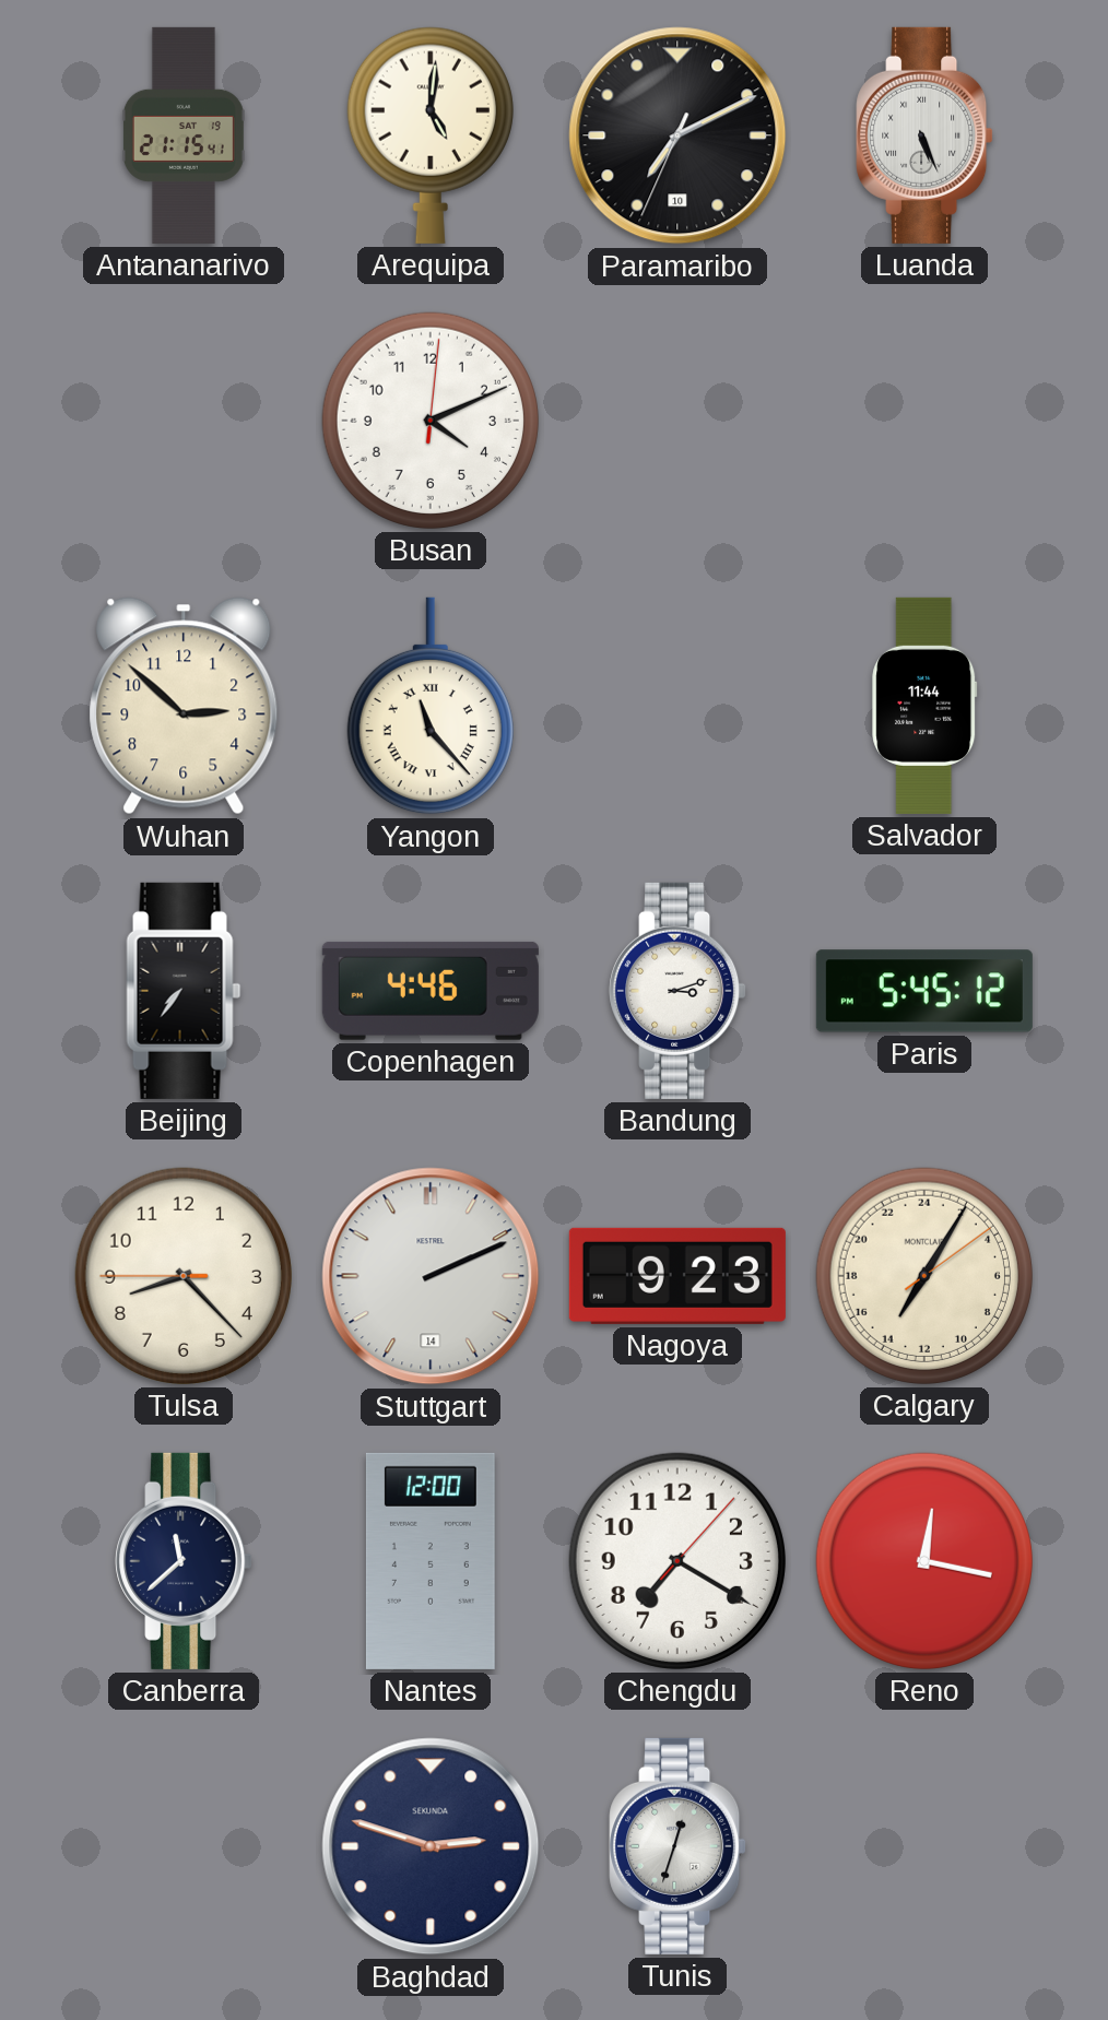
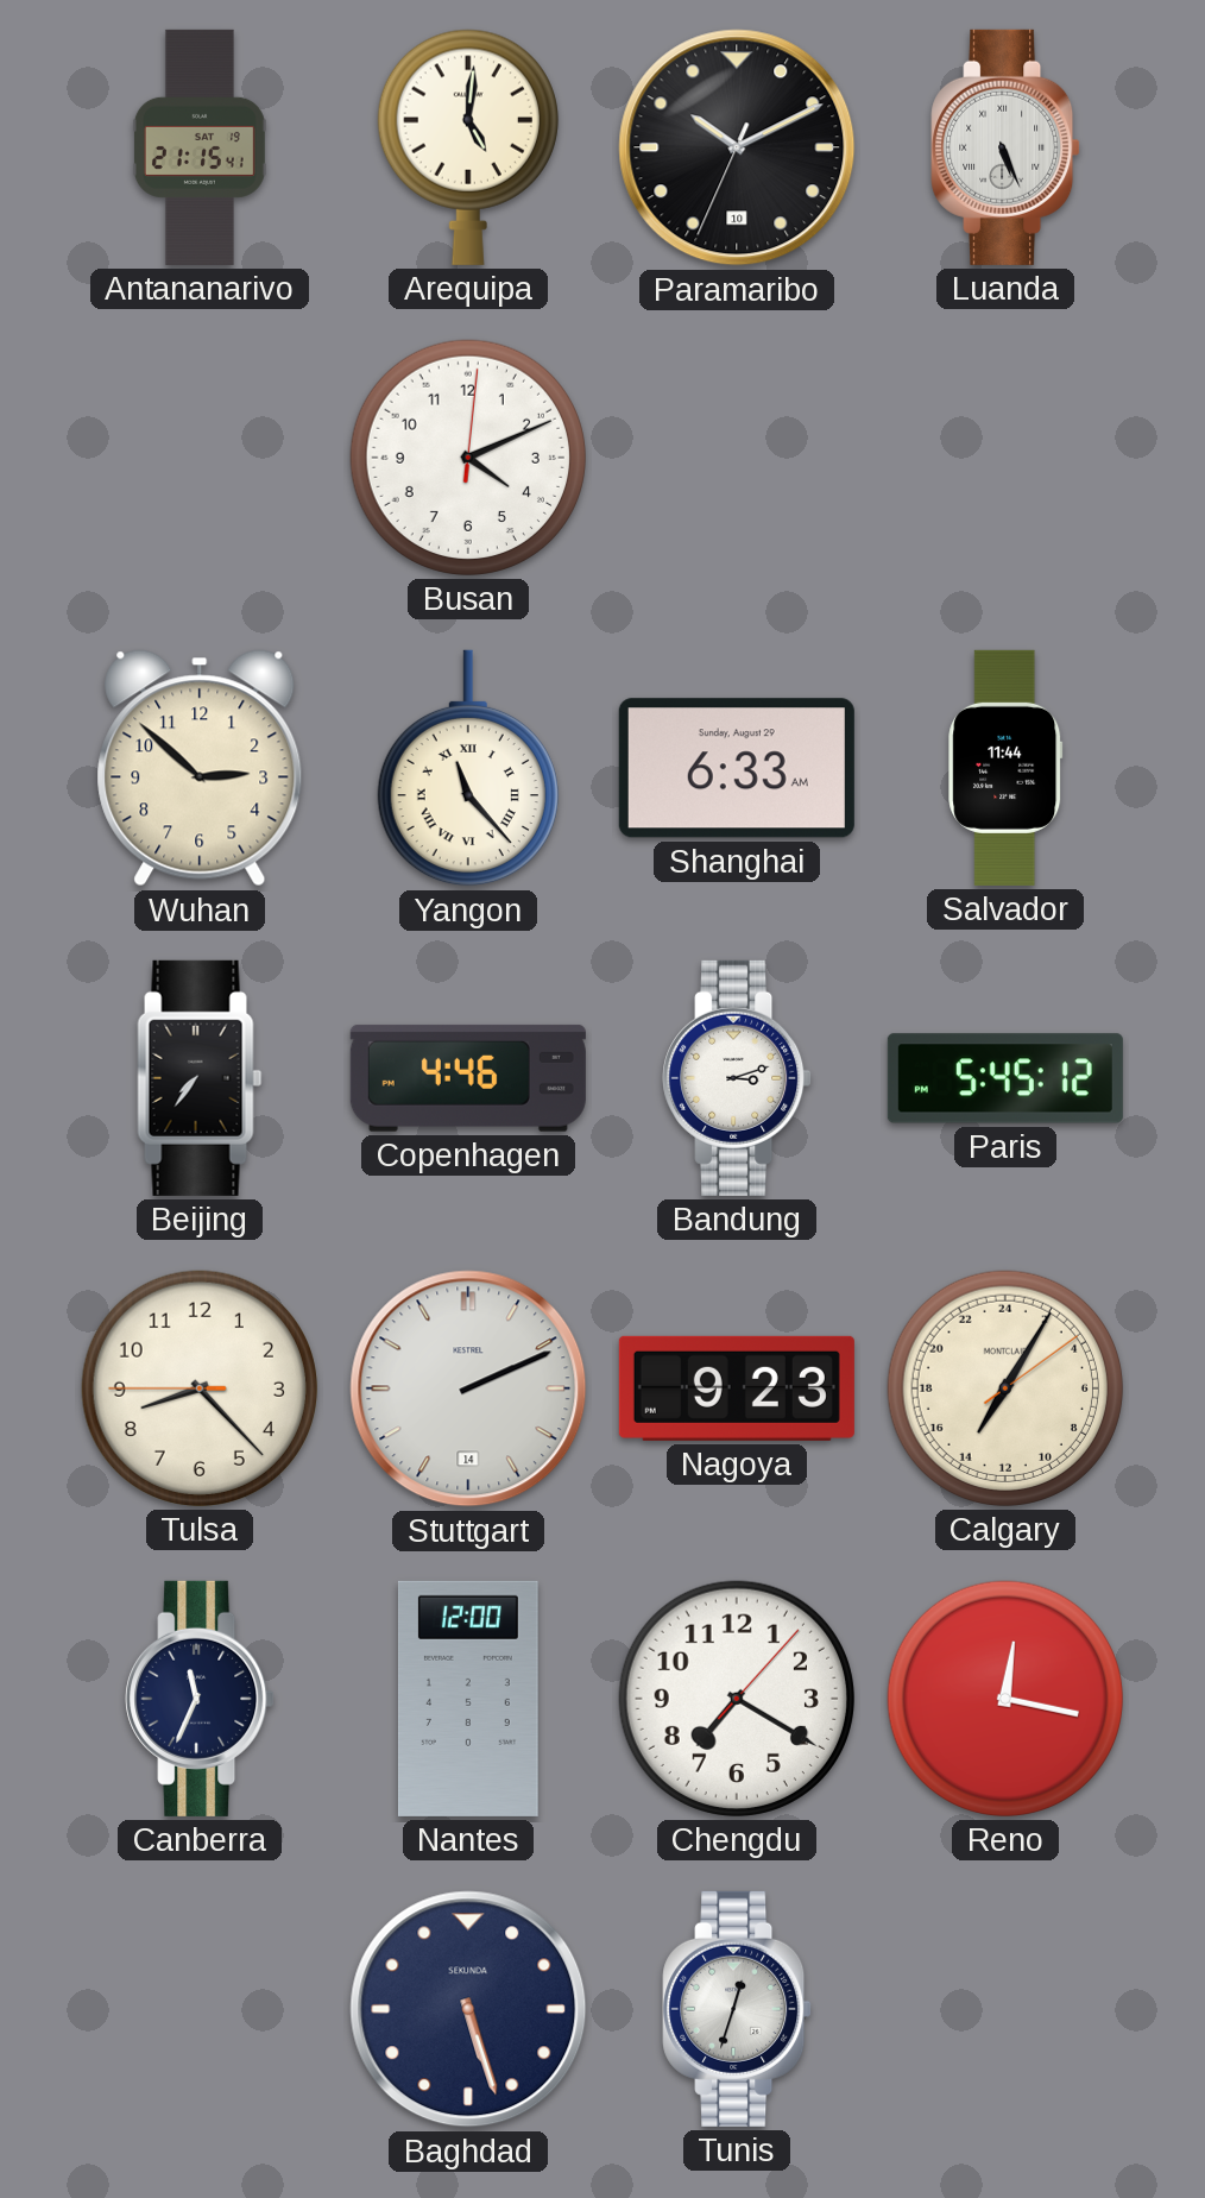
Paramaribo: 7:10 -> 10:10 (737, 147)
Shanghai: none -> 6:33 (737, 768)
Canberra: 11:38 -> 11:34 (200, 1699)
Baghdad: 2:48 -> 5:27 (468, 2009)
